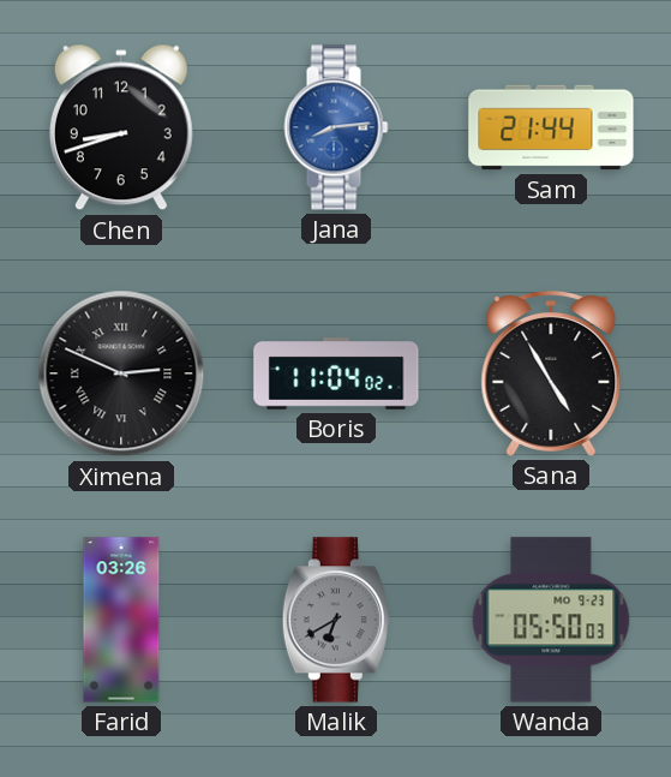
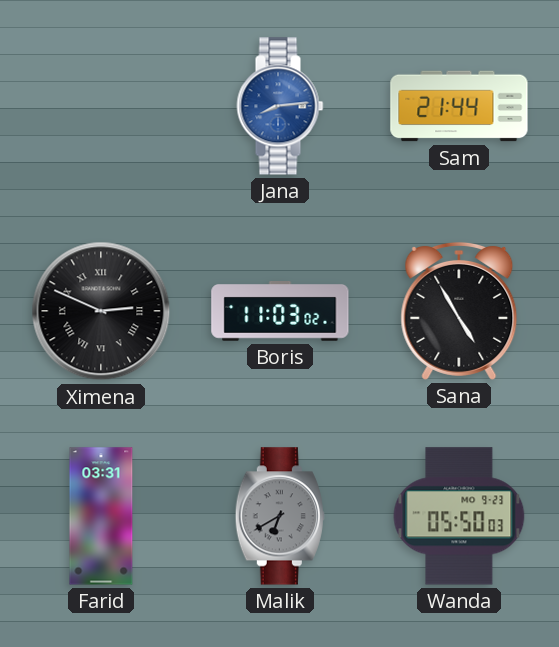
Chen: 8:42 -> none (121, 127)
Boris: 11:04 -> 11:03 (280, 312)
Farid: 03:26 -> 03:31 (101, 516)
